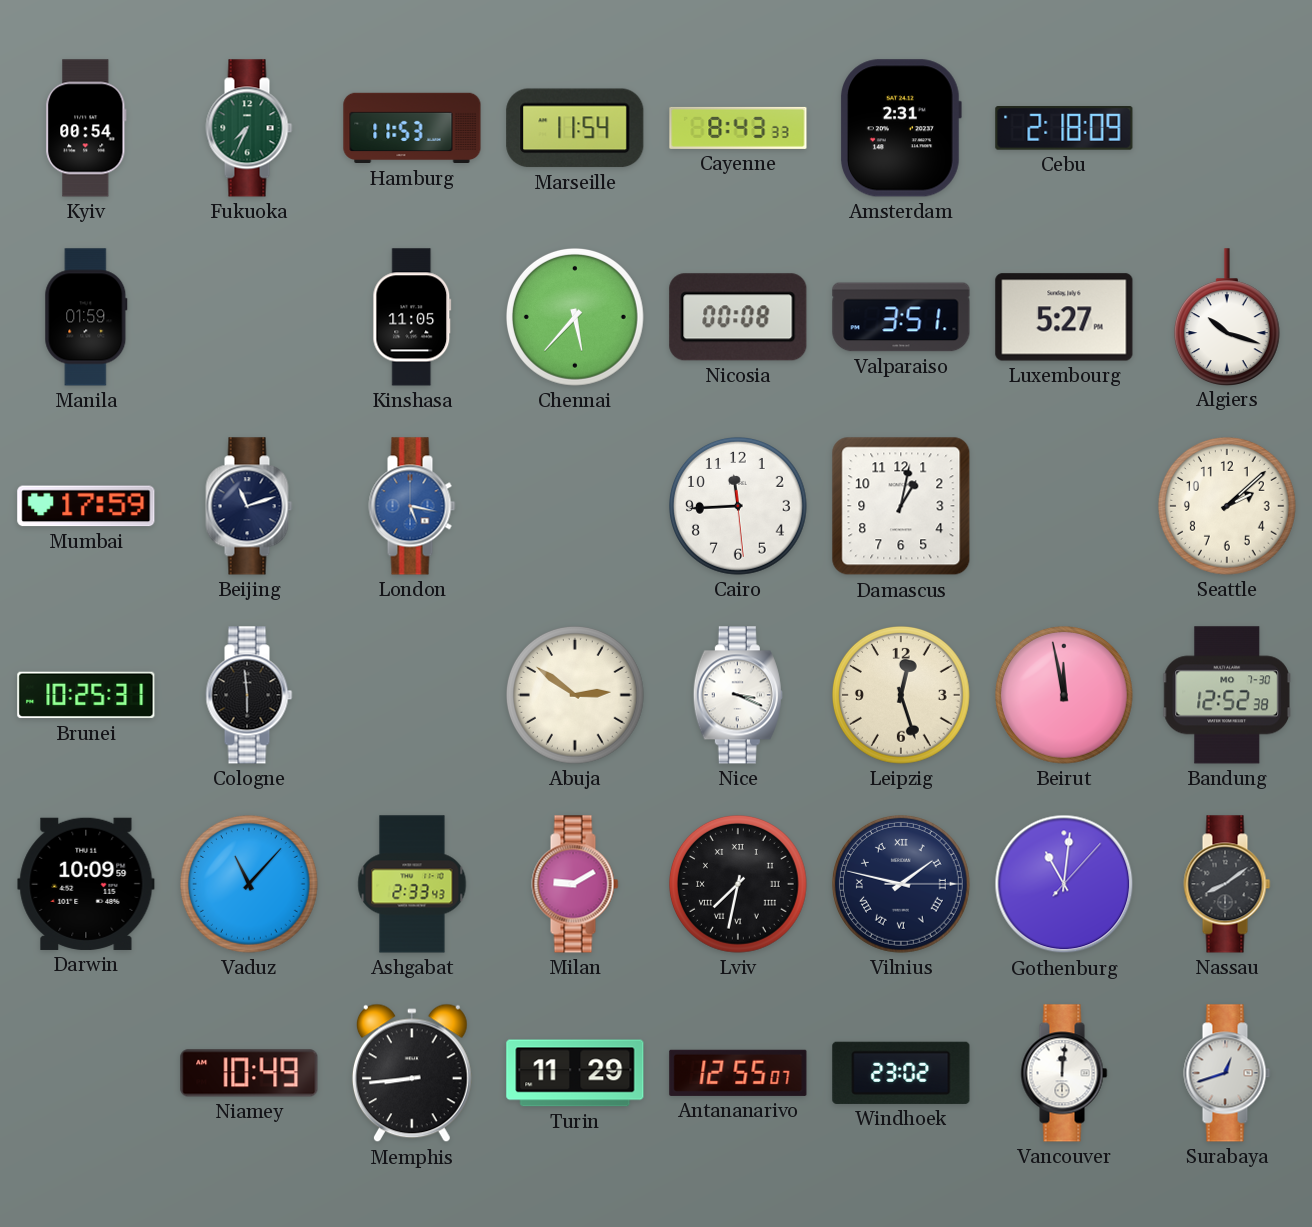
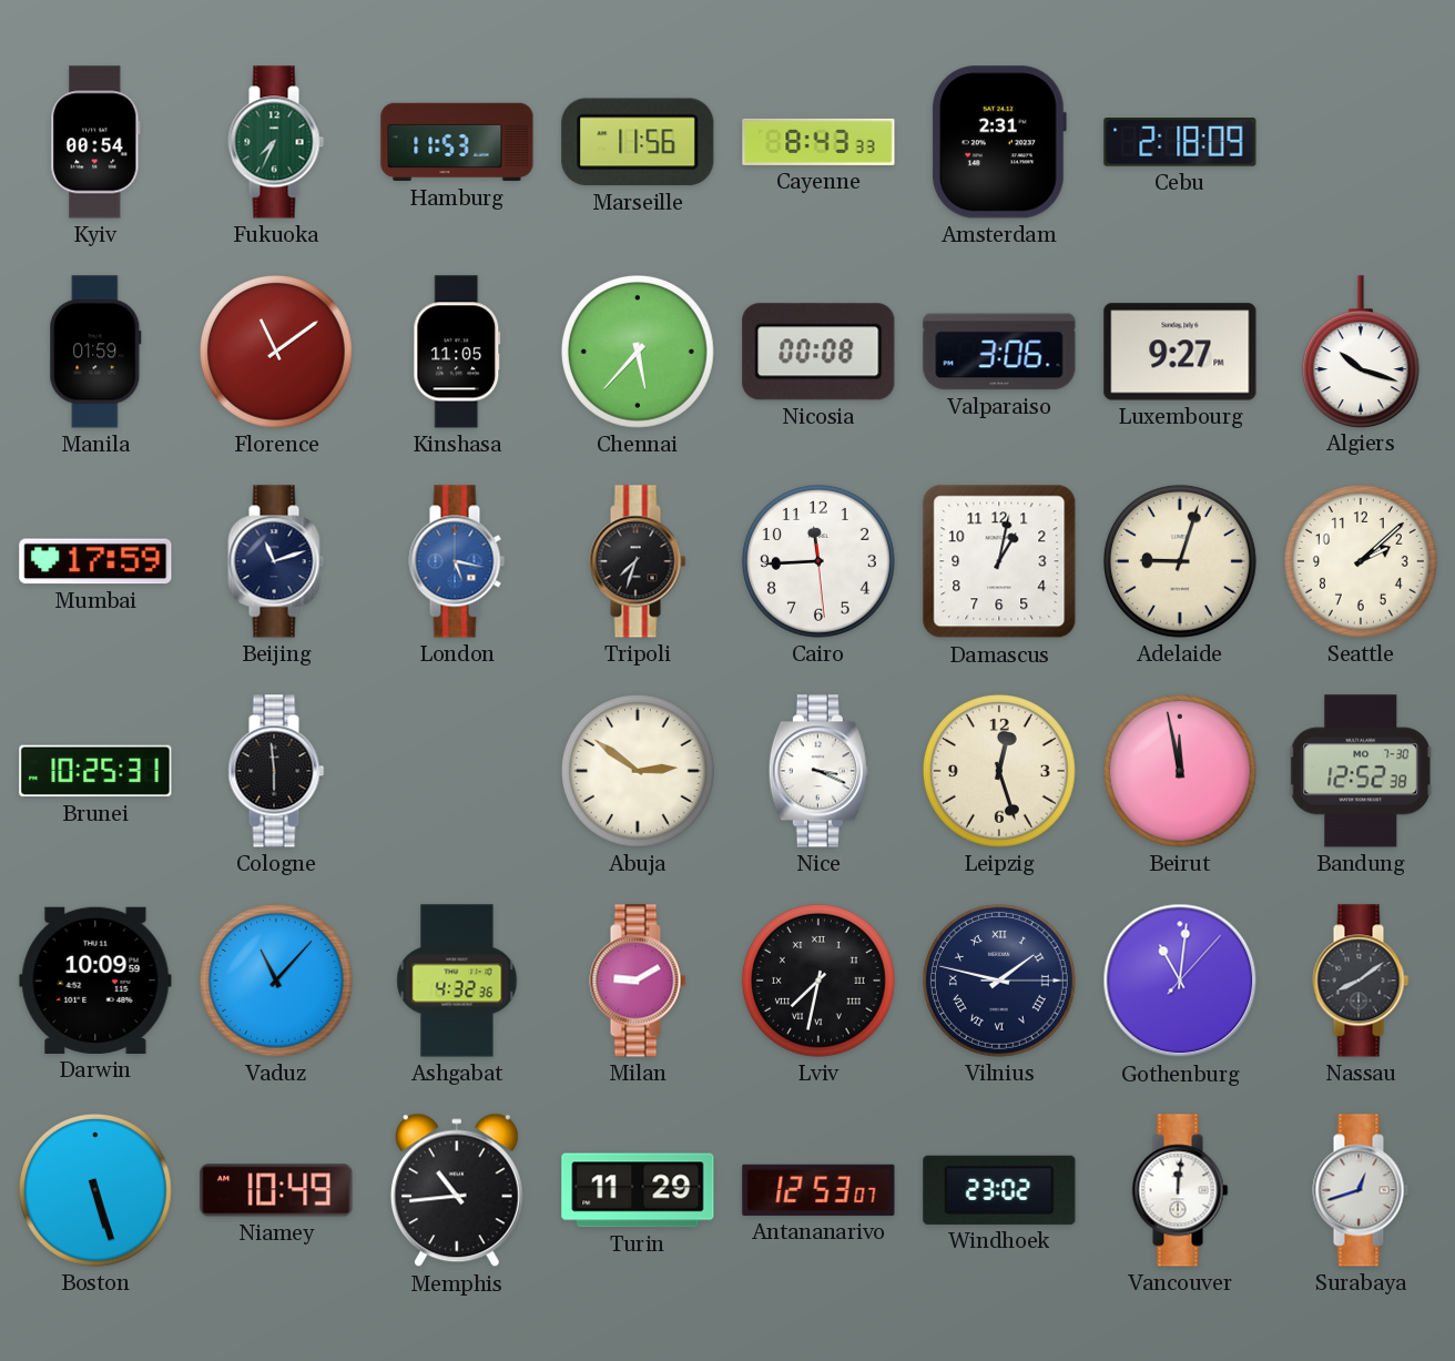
Marseille: 11:54 -> 11:56 (638, 142)
Florence: none -> 11:09 (277, 353)
Valparaiso: 3:51 -> 3:06 (999, 352)
Luxembourg: 5:27 -> 9:27 (1180, 352)
Tripoli: none -> 7:33 (638, 561)
Adelaide: none -> 9:03 (1181, 562)
Ashgabat: 2:33 -> 4:32 (457, 981)
Boston: none -> 5:27 (96, 1191)
Memphis: 8:44 -> 10:44 (457, 1190)
Antananarivo: 12:55 -> 12:53 (818, 1190)
